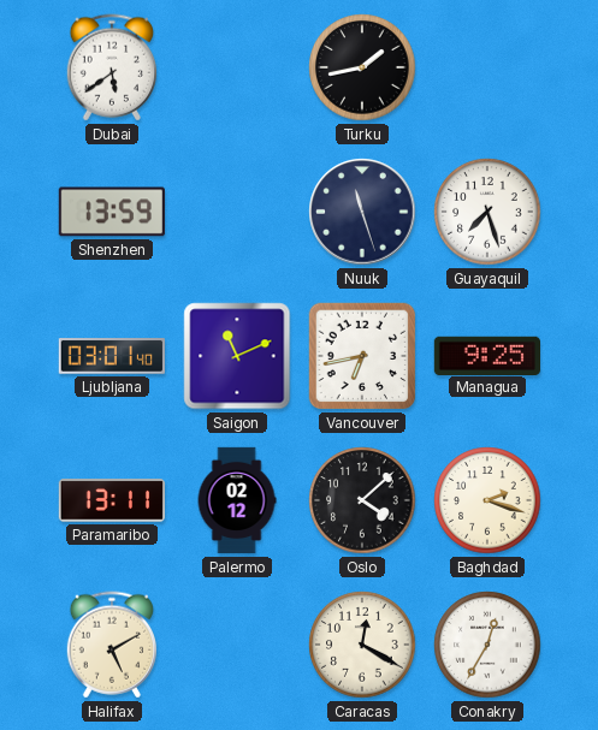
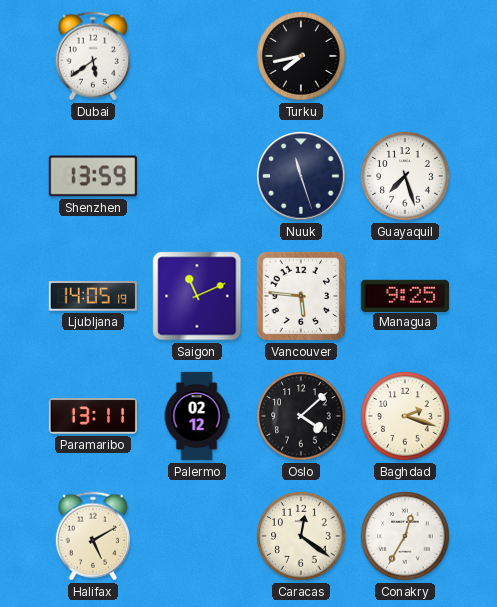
Turku: 1:43 -> 7:43 (301, 56)
Ljubljana: 03:01 -> 14:05 (93, 297)
Vancouver: 6:43 -> 5:46 (301, 296)
Caracas: 12:20 -> 12:21 (301, 536)
